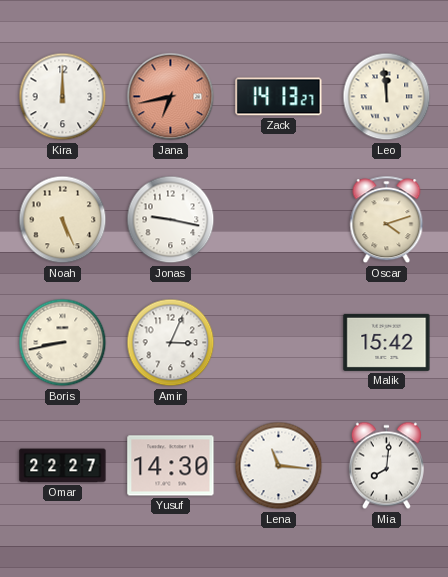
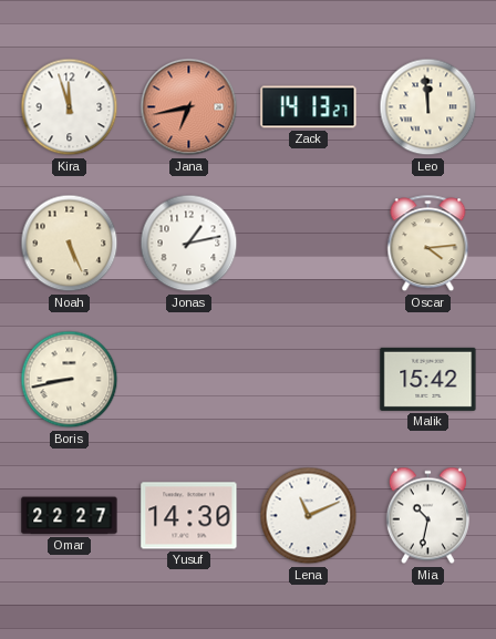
Kira: 12:00 -> 11:57 (70, 107)
Jonas: 9:17 -> 1:13 (189, 244)
Oscar: 4:12 -> 4:14 (428, 244)
Amir: 3:04 -> none (171, 343)
Lena: 11:16 -> 11:11 (309, 516)
Mia: 8:01 -> 10:32 (427, 516)
